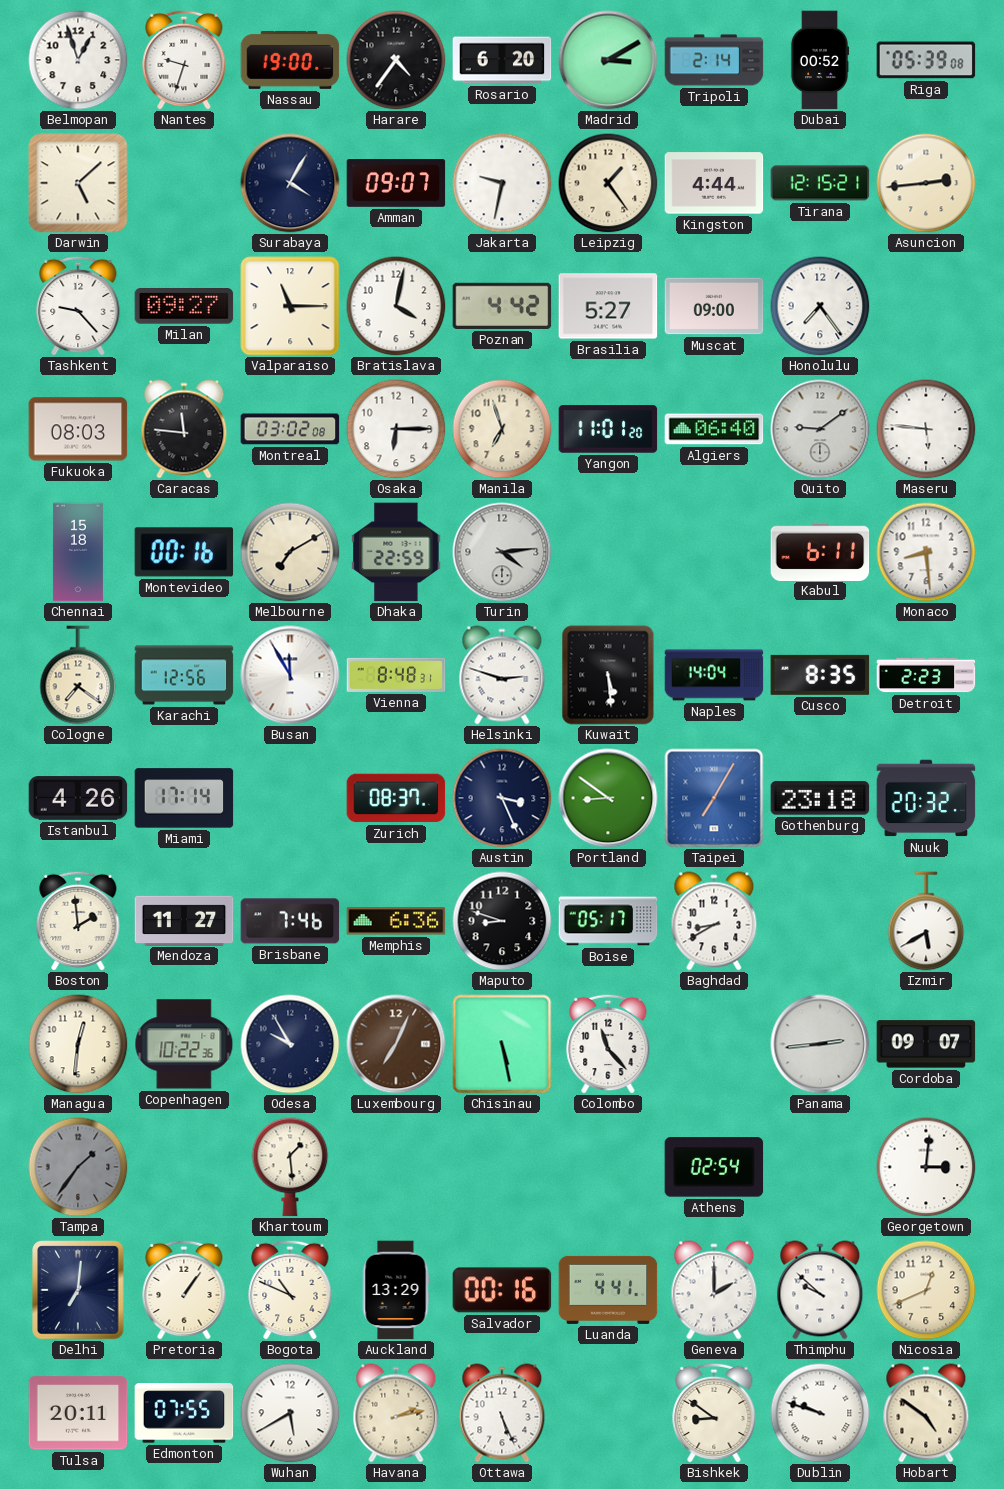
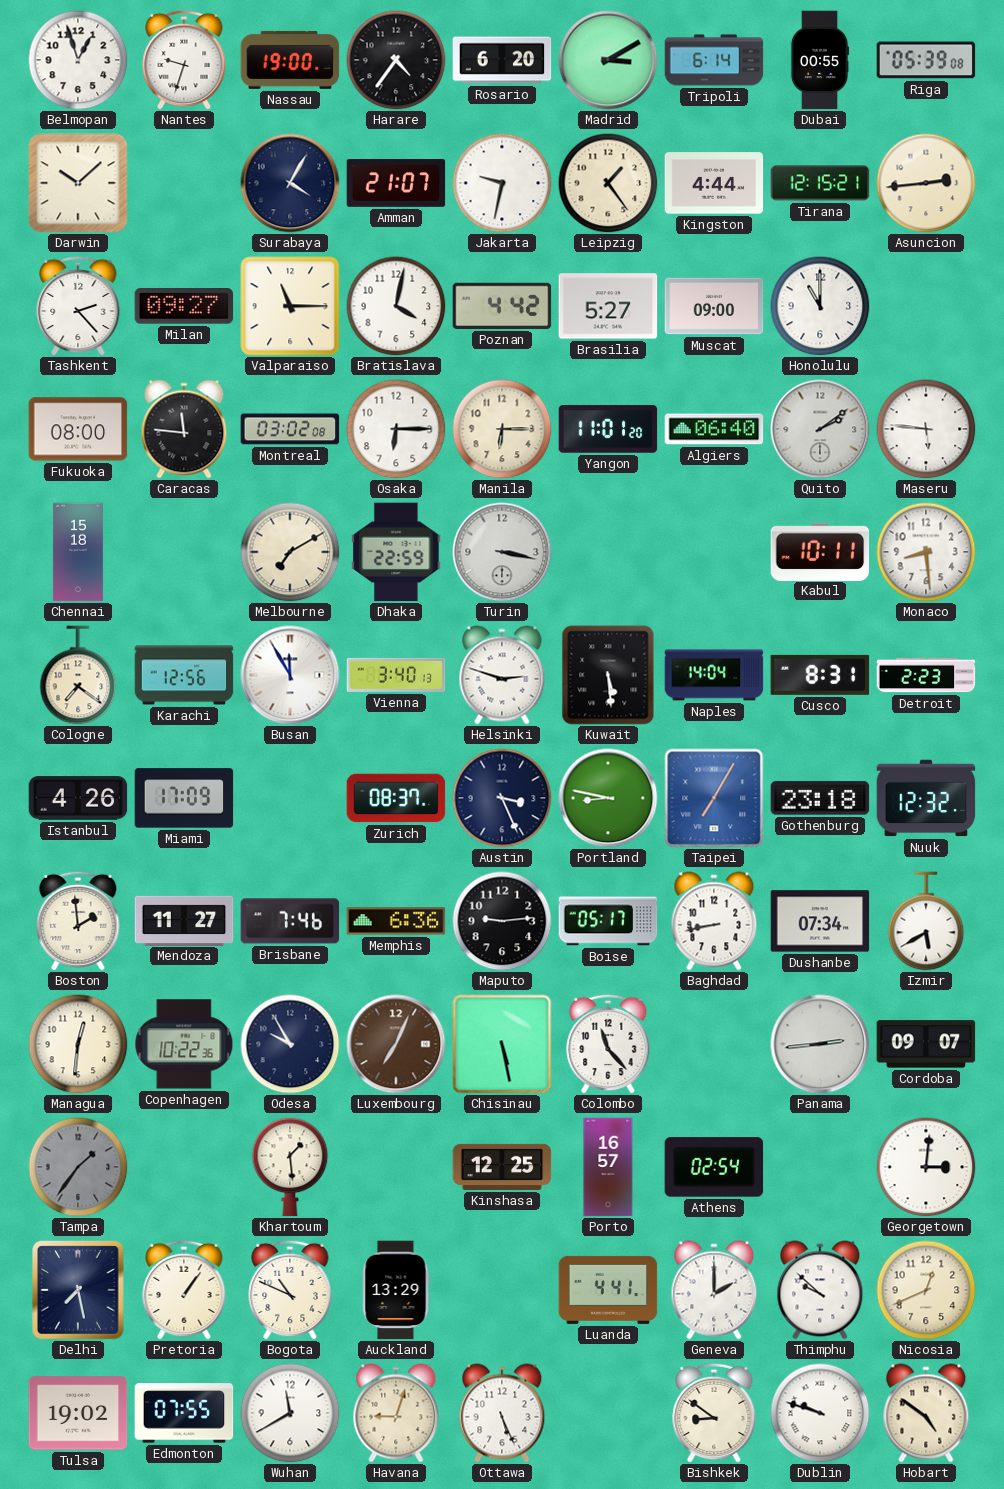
Tripoli: 2:14 -> 6:14 (714, 60)
Dubai: 00:52 -> 00:55 (820, 60)
Darwin: 5:08 -> 10:08 (78, 183)
Amman: 09:07 -> 21:07 (396, 184)
Tashkent: 9:23 -> 2:23 (78, 306)
Honolulu: 7:24 -> 11:00 (820, 306)
Fukuoka: 08:03 -> 08:00 (78, 429)
Manila: 6:57 -> 6:15 (502, 429)
Quito: 9:09 -> 2:09 (820, 429)
Montevideo: 00:16 -> none (184, 552)
Turin: 4:14 -> 3:17 (502, 552)
Kabul: 6:11 -> 10:11 (820, 551)
Vienna: 8:48 -> 3:40 (396, 675)
Cusco: 8:35 -> 8:31 (820, 675)
Miami: 17:14 -> 17:09 (184, 798)
Portland: 8:51 -> 8:47 (608, 798)
Nuuk: 20:32 -> 12:32 (926, 798)
Maputo: 8:48 -> 9:14 (502, 921)
Baghdad: 8:40 -> 8:43 (714, 921)
Dushanbe: none -> 07:34 (820, 921)
Kinshasa: none -> 12:25 (502, 1167)
Porto: none -> 16:57 (608, 1167)
Delhi: 7:01 -> 7:28 (78, 1290)
Salvador: 00:16 -> none (502, 1290)
Tulsa: 20:11 -> 19:02 (78, 1413)
Wuhan: 5:40 -> 11:40 (290, 1413)
Havana: 2:13 -> 9:03 (396, 1413)
